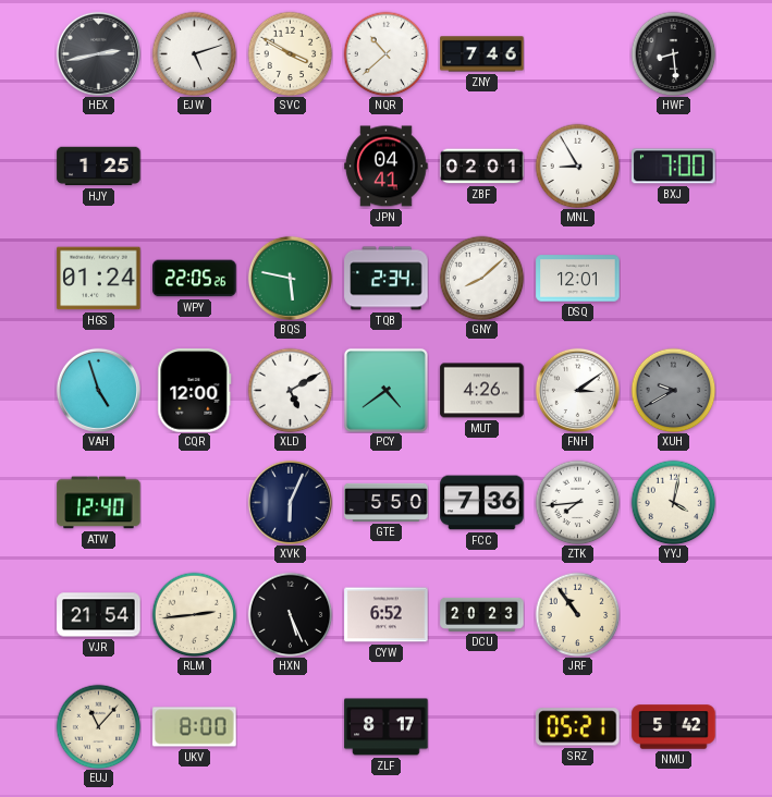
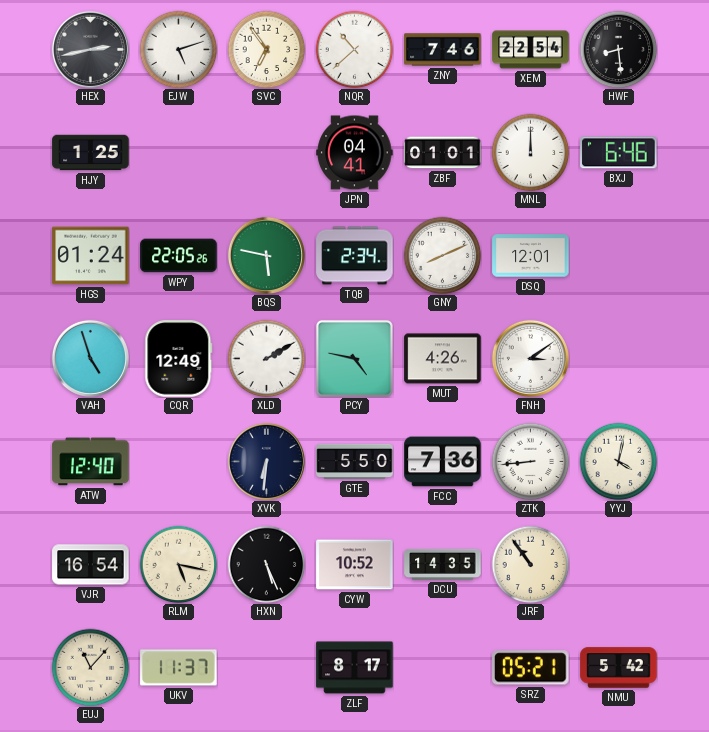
SVC: 3:50 -> 6:54 (266, 49)
XEM: none -> 22:54 (531, 50)
ZBF: 02:01 -> 01:01 (443, 153)
MNL: 8:55 -> 12:00 (530, 152)
BXJ: 7:00 -> 6:46 (619, 153)
GNY: 8:08 -> 8:11 (442, 255)
CQR: 12:00 -> 12:49 (179, 359)
XLD: 5:10 -> 2:10 (266, 358)
PCY: 4:39 -> 4:47 (354, 358)
XUH: 9:40 -> none (673, 390)
XVK: 6:04 -> 6:31 (266, 461)
ZTK: 7:44 -> 8:44 (530, 461)
VJR: 21:54 -> 16:54 (91, 565)
RLM: 2:44 -> 5:17 (178, 564)
CYW: 6:52 -> 10:52 (355, 565)
DCU: 20:23 -> 14:35 (443, 564)
UKV: 8:00 -> 11:37 (179, 668)
